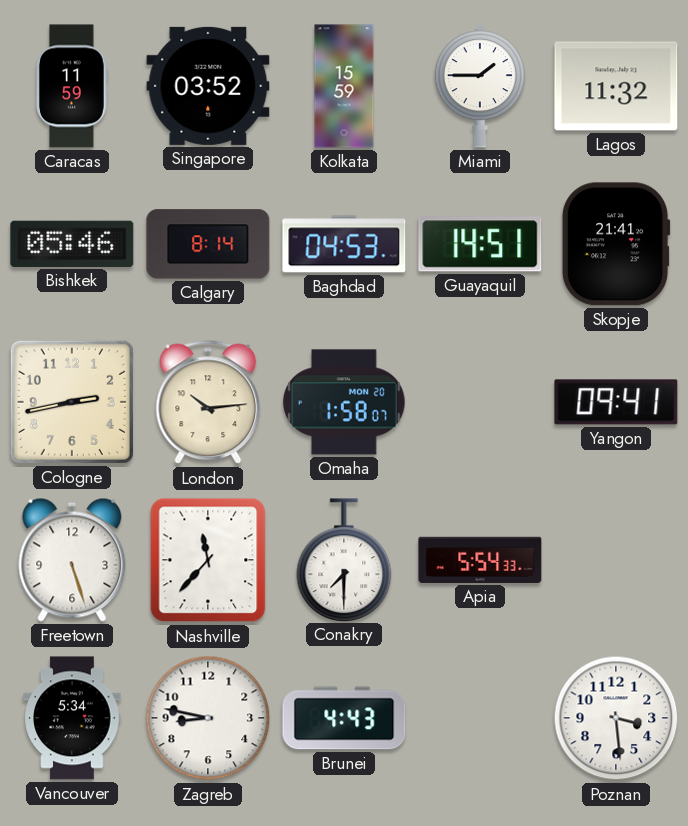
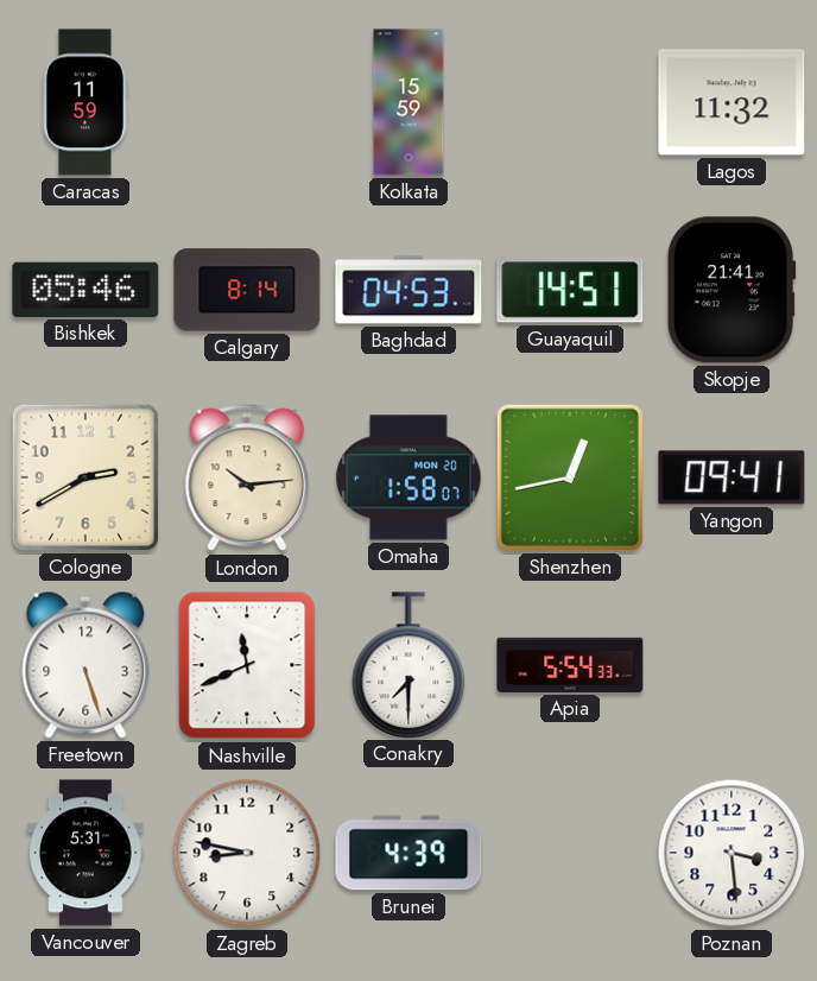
Singapore: 03:52 -> none (208, 86)
Miami: 1:45 -> none (479, 86)
Cologne: 2:43 -> 2:40 (85, 477)
Shenzhen: none -> 12:43 (570, 477)
Nashville: 11:37 -> 11:41 (247, 665)
Vancouver: 5:34 -> 5:31 (85, 853)
Brunei: 4:43 -> 4:39 (408, 853)
